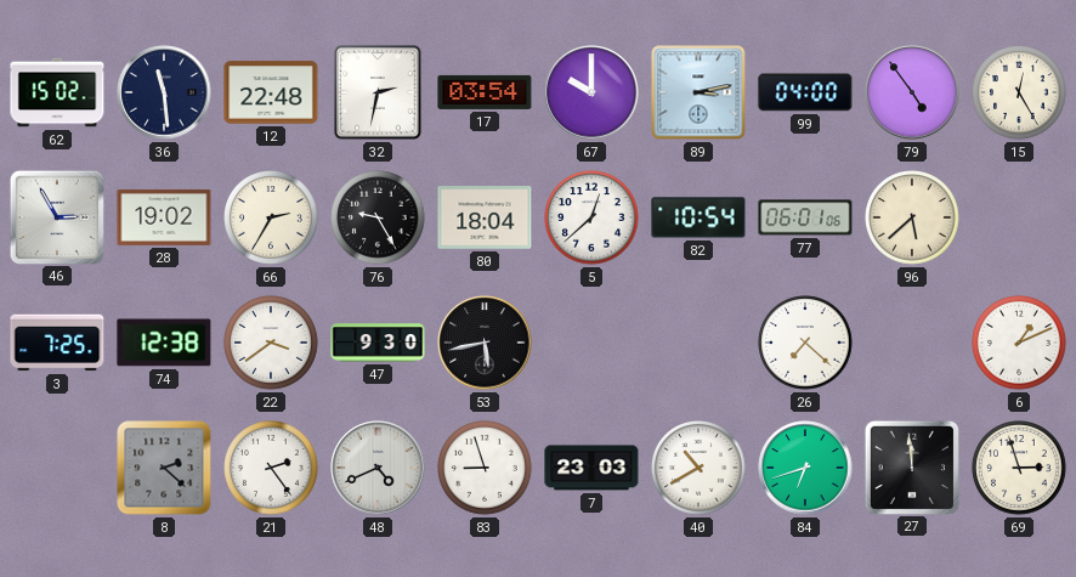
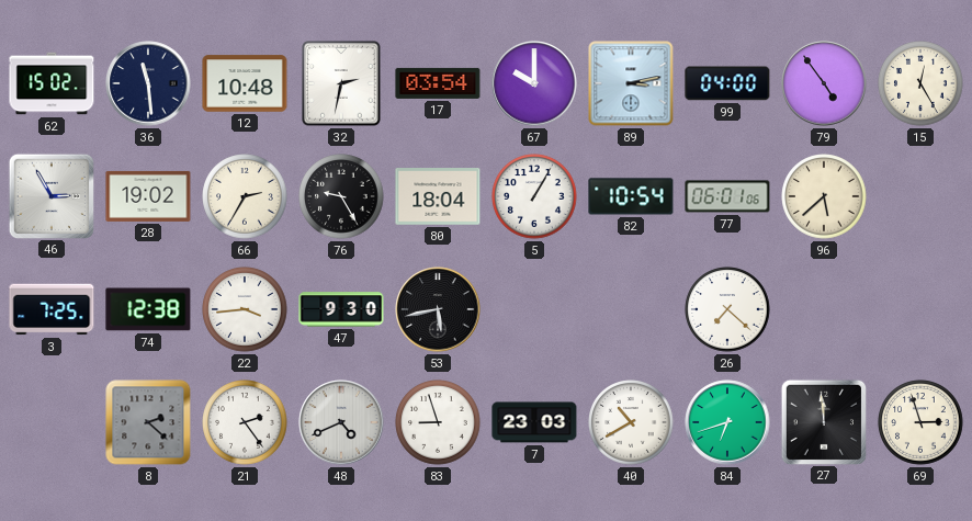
12: 22:48 -> 10:48 (245, 83)
5: 12:38 -> 1:05 (534, 196)
22: 3:39 -> 3:44 (245, 309)
6: 1:11 -> none (1019, 343)
